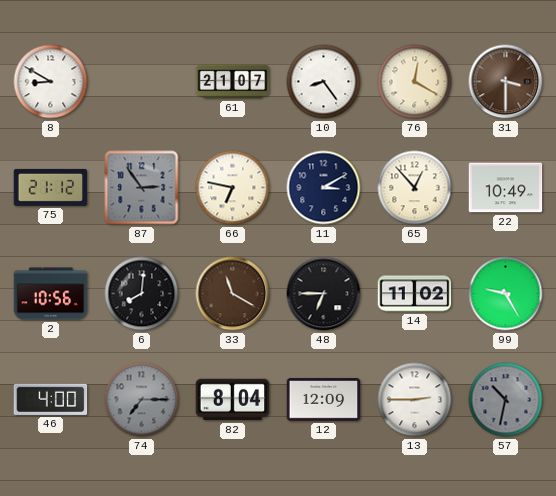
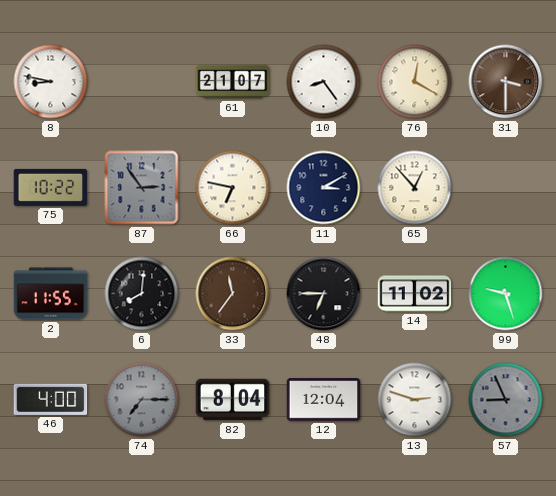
8: 8:50 -> 8:47 (51, 82)
75: 21:12 -> 10:22 (51, 187)
22: 10:49 -> none (506, 188)
2: 10:56 -> 11:55 (51, 294)
33: 11:20 -> 11:36 (233, 294)
99: 9:25 -> 9:27 (506, 294)
12: 12:09 -> 12:04 (324, 400)
13: 2:45 -> 2:48 (415, 400)
57: 10:32 -> 8:56 (506, 400)
